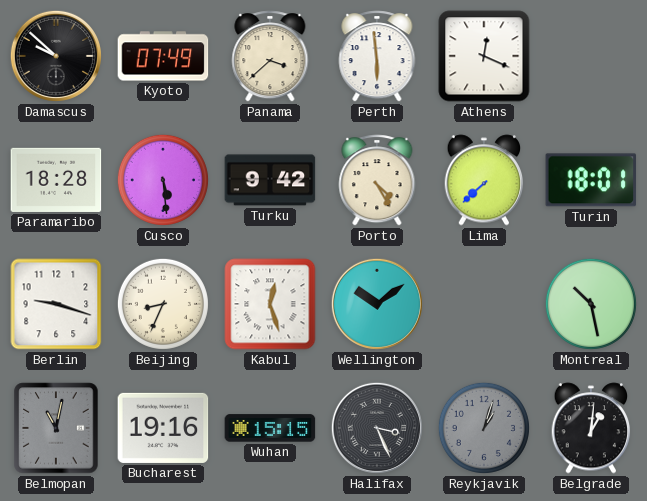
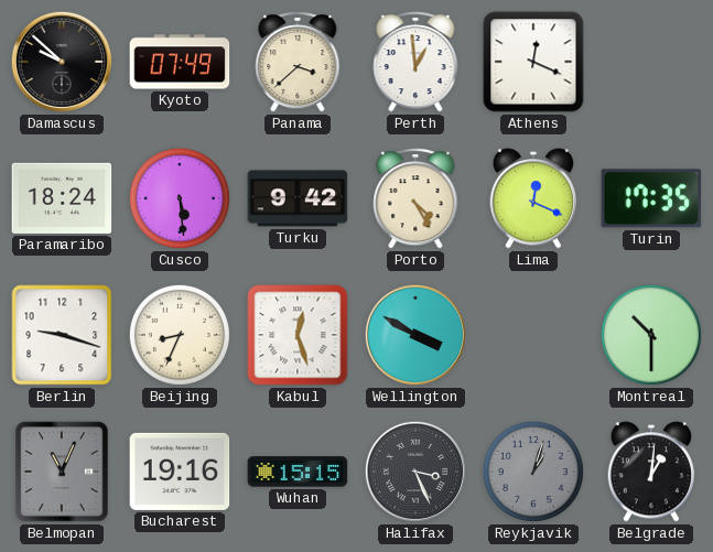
Perth: 5:59 -> 12:59 (415, 62)
Paramaribo: 18:28 -> 18:24 (62, 198)
Lima: 7:38 -> 12:19 (533, 198)
Turin: 18:01 -> 17:35 (651, 198)
Wellington: 10:09 -> 3:50 (415, 335)
Montreal: 10:28 -> 10:30 (651, 335)
Belmopan: 11:02 -> 11:04 (62, 472)
